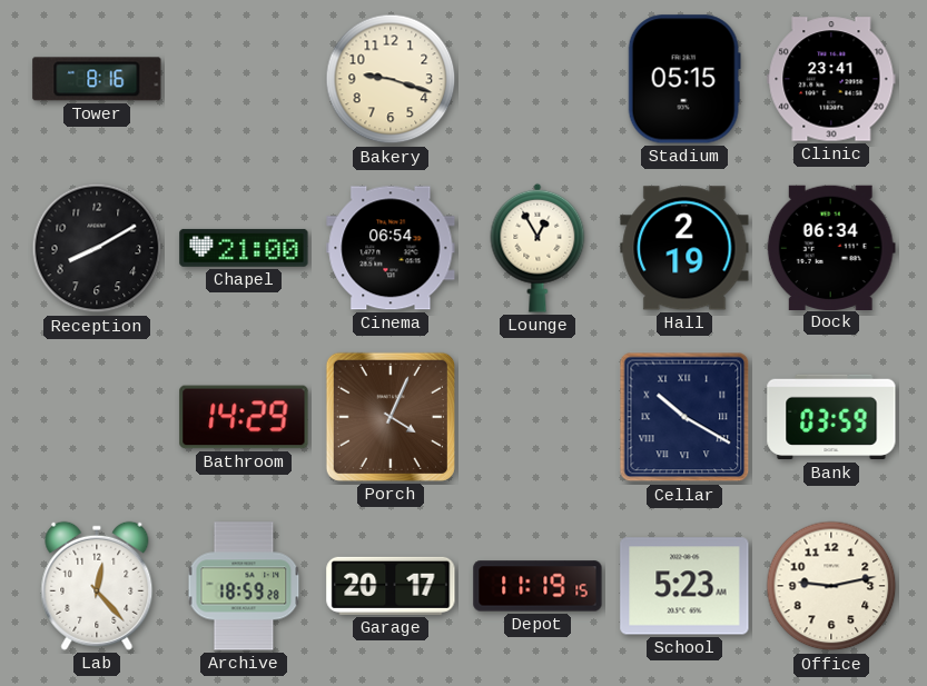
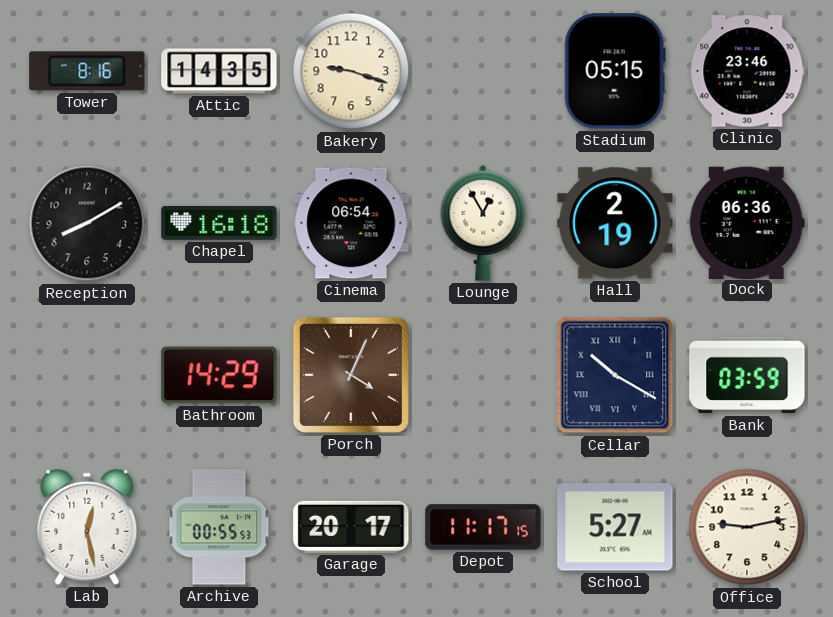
Attic: none -> 14:35 (219, 71)
Clinic: 23:41 -> 23:46 (747, 71)
Chapel: 21:00 -> 16:18 (219, 223)
Dock: 06:34 -> 06:36 (747, 222)
Lab: 12:23 -> 12:28 (87, 527)
Archive: 18:59 -> 00:55 (219, 527)
Depot: 11:19 -> 11:17 (483, 527)
School: 5:23 -> 5:27 (615, 527)
